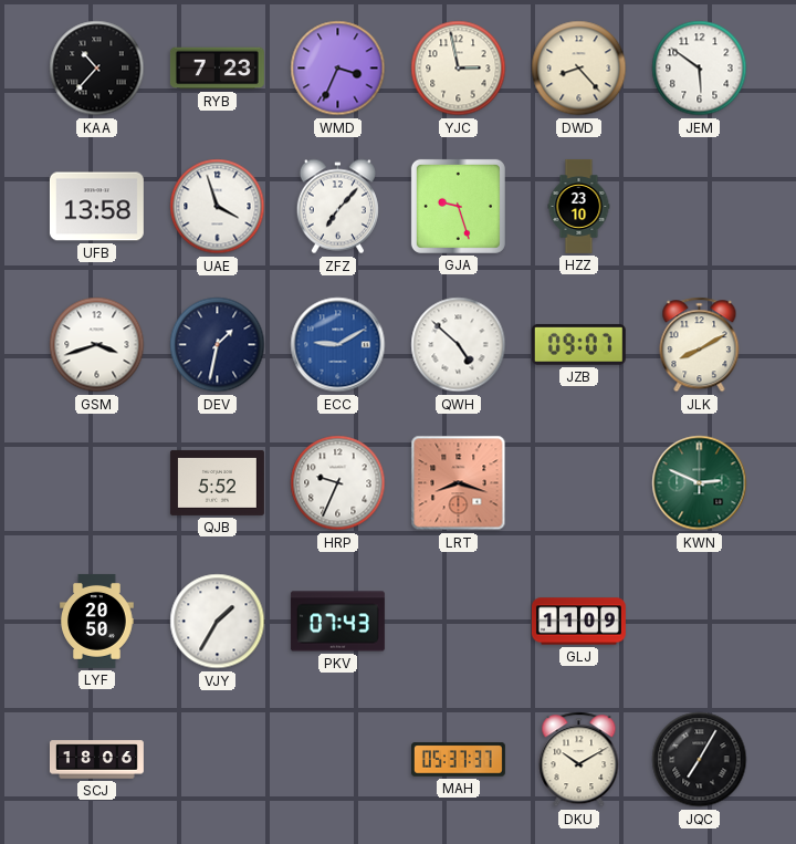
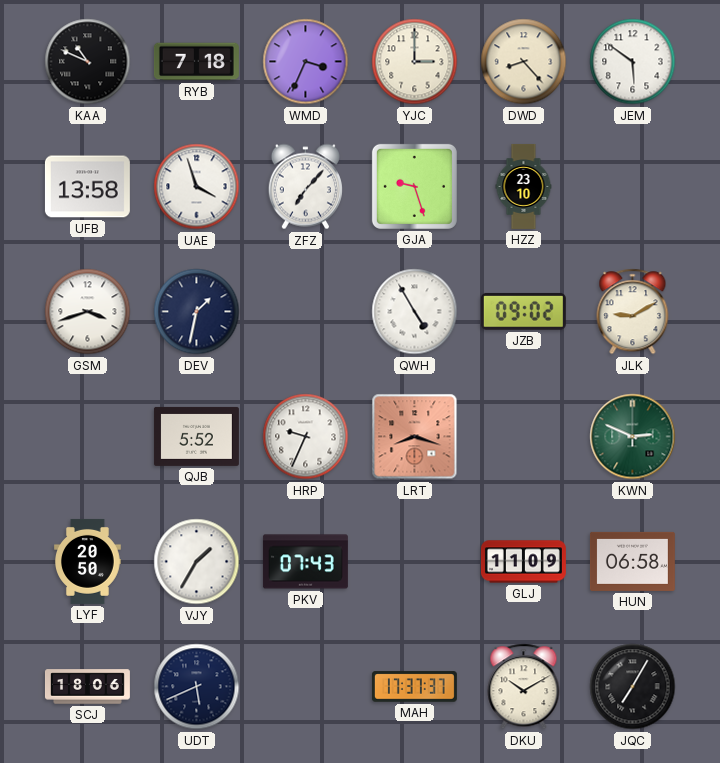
KAA: 10:37 -> 10:49 (88, 62)
RYB: 7:23 -> 7:18 (196, 62)
YJC: 2:58 -> 3:00 (415, 62)
ECC: 9:10 -> none (338, 345)
QWH: 4:52 -> 4:55 (415, 312)
JZB: 09:07 -> 09:02 (523, 311)
JLK: 8:10 -> 9:10 (633, 312)
HUN: none -> 06:58 (632, 561)
UDT: none -> 5:41 (197, 687)
MAH: 05:37 -> 17:37 (414, 687)
